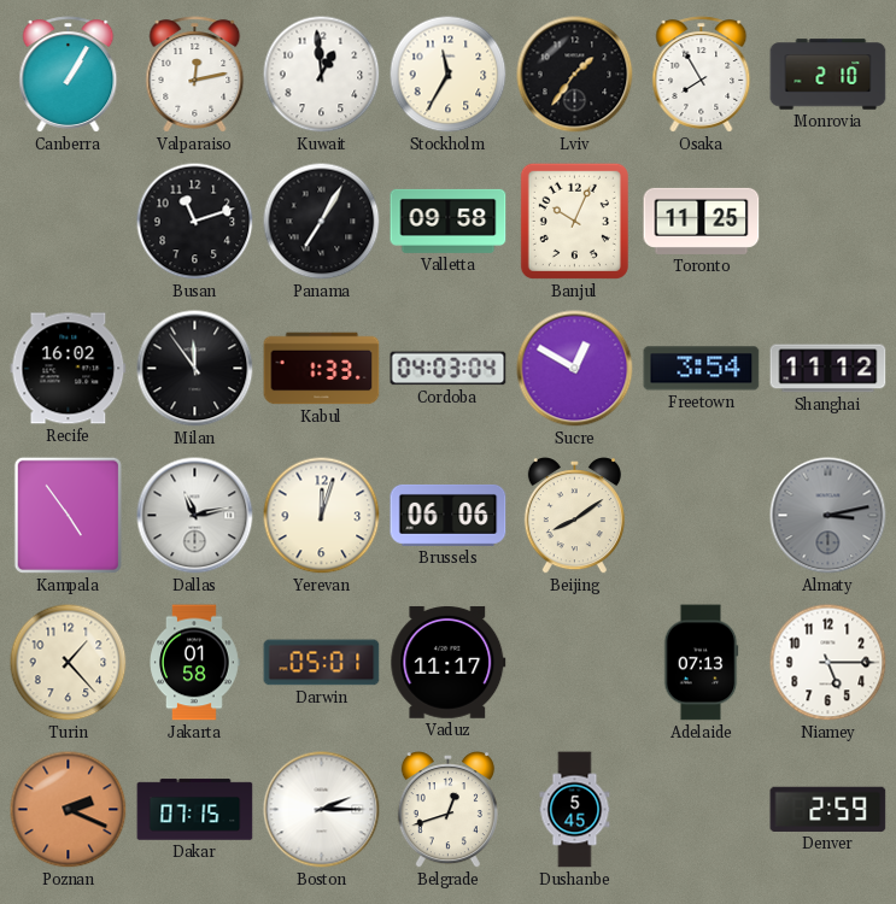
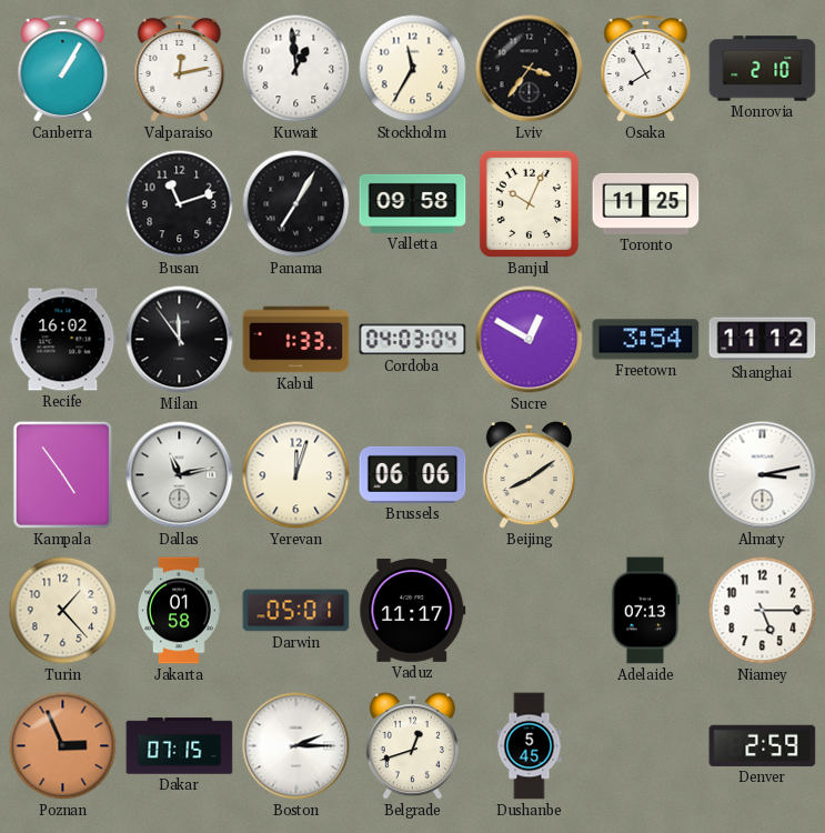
Lviv: 1:36 -> 3:36 (530, 69)
Almaty dial: grey -> white (763, 475)
Poznan: 2:19 -> 2:56 (63, 746)
